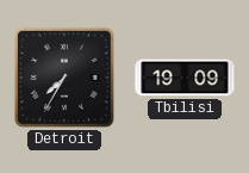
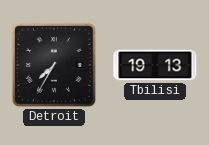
Tbilisi: 19:09 -> 19:13 (155, 65)
